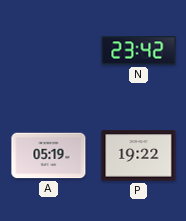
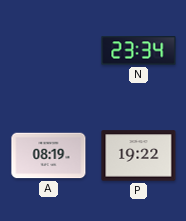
N: 23:42 -> 23:34 (139, 51)
A: 05:19 -> 08:19 (49, 156)
